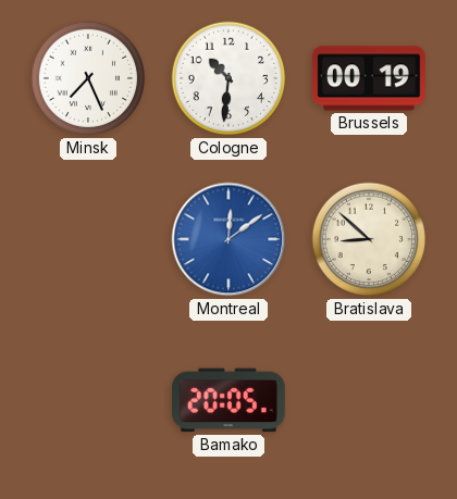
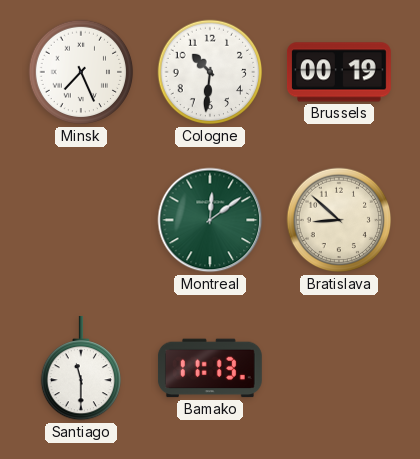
Montreal dial: blue -> green (210, 220)
Santiago: none -> 11:30 (80, 368)
Bamako: 20:05 -> 11:13 (210, 368)
